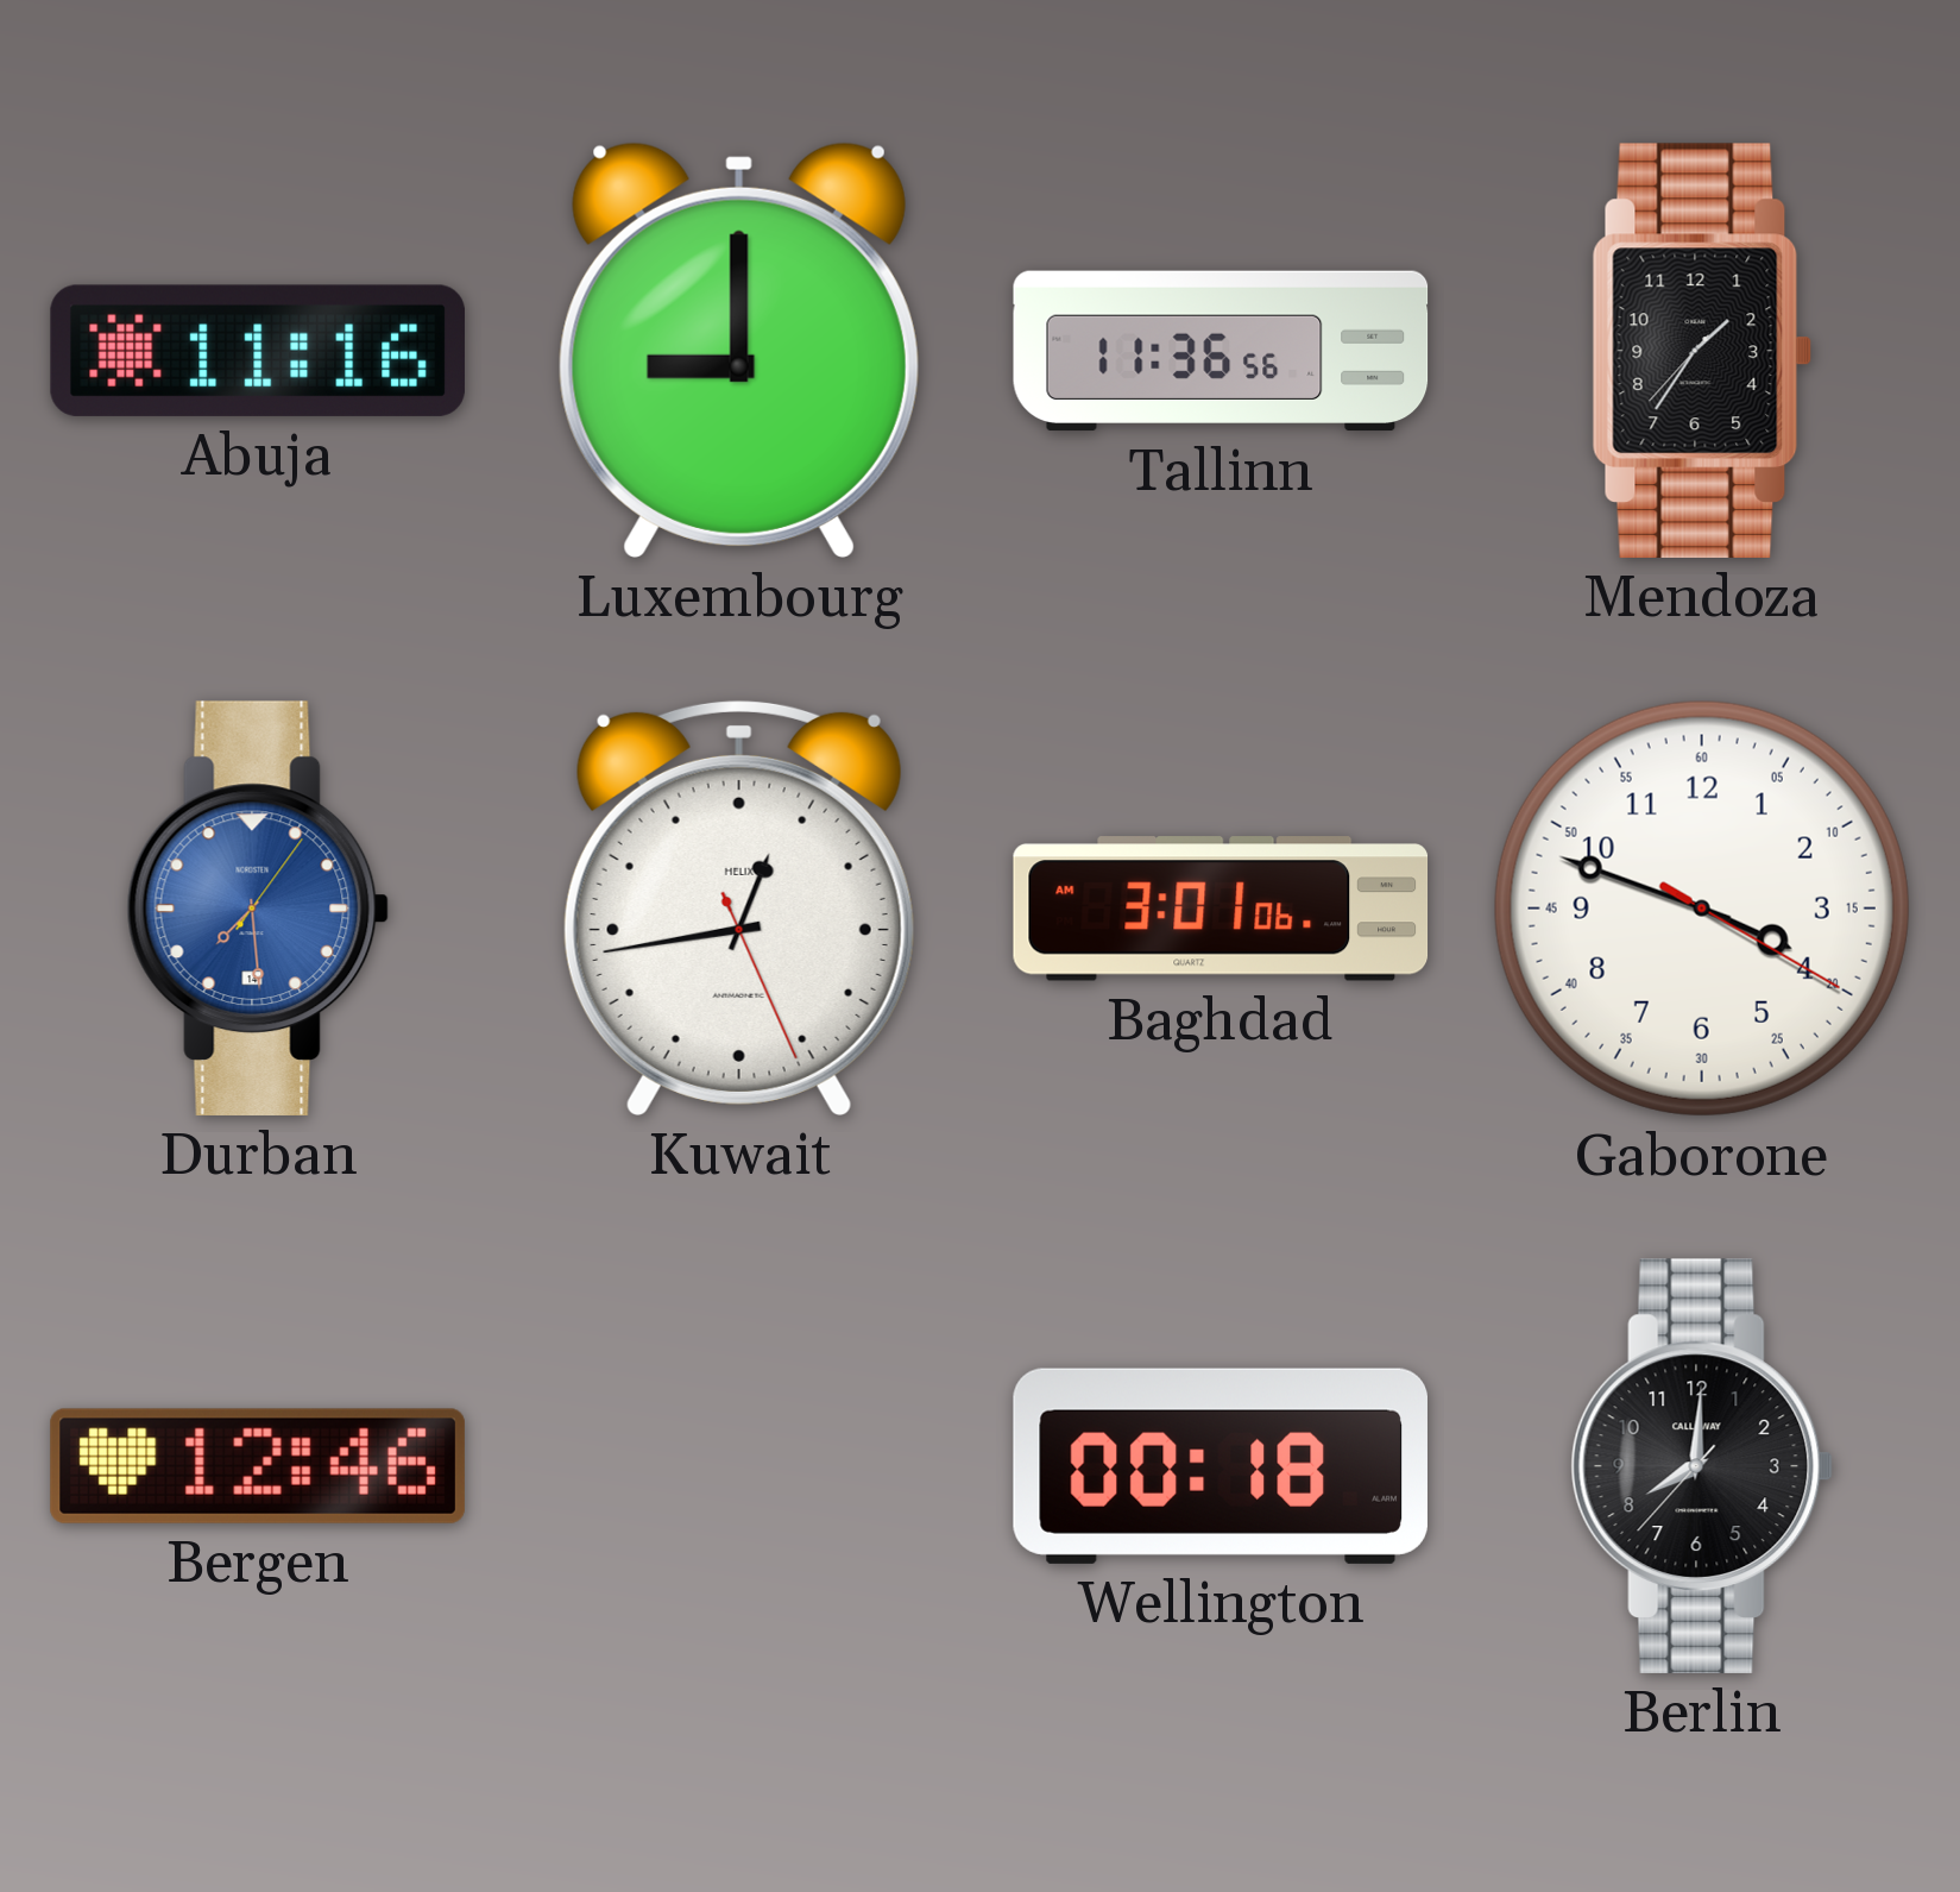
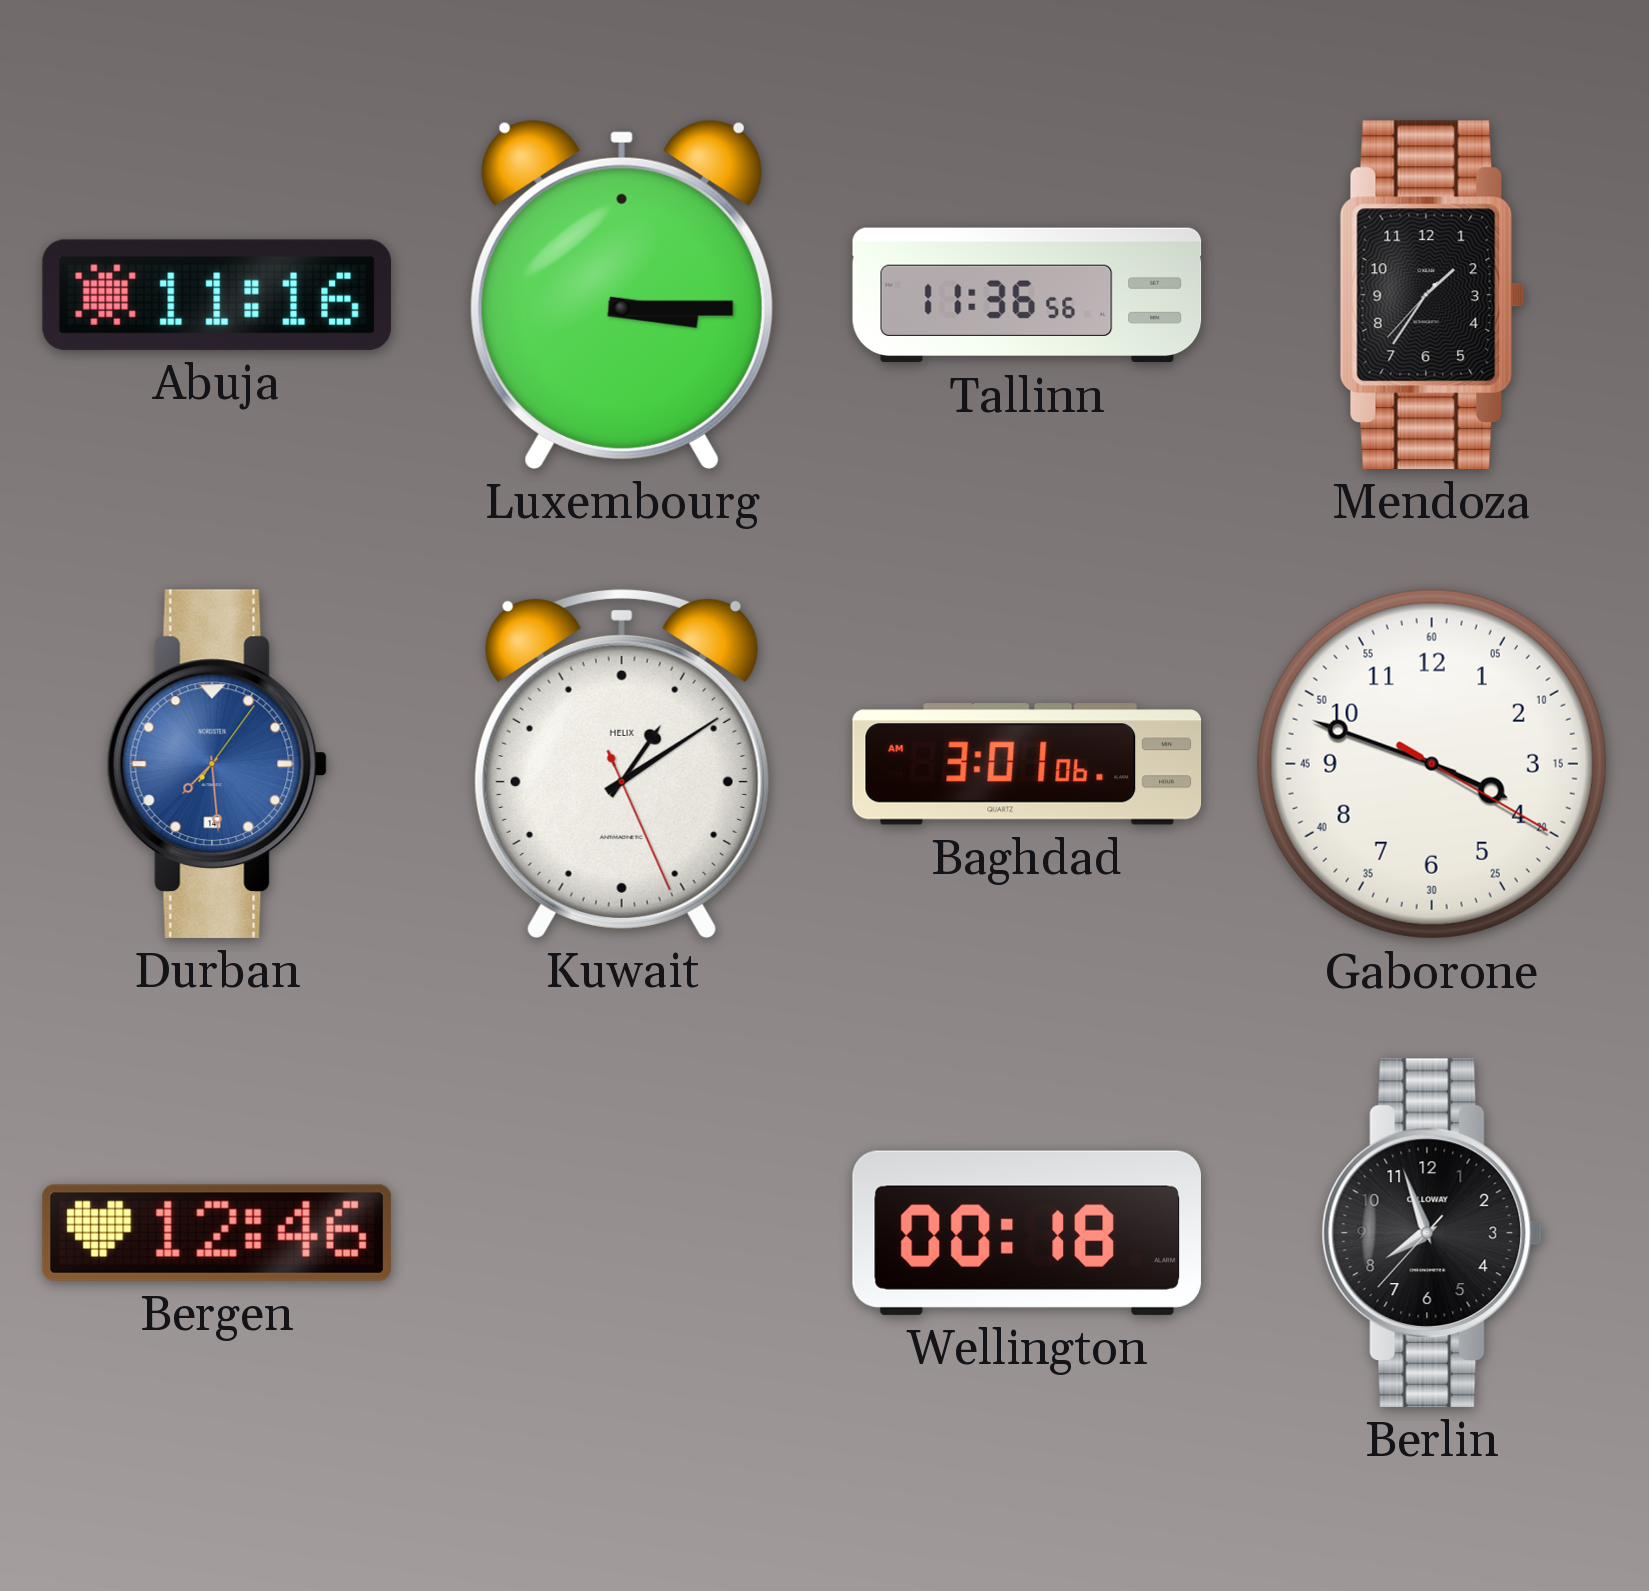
Luxembourg: 9:00 -> 3:15 (622, 294)
Kuwait: 12:43 -> 1:09 (622, 763)
Berlin: 8:00 -> 7:56 (1432, 1233)
